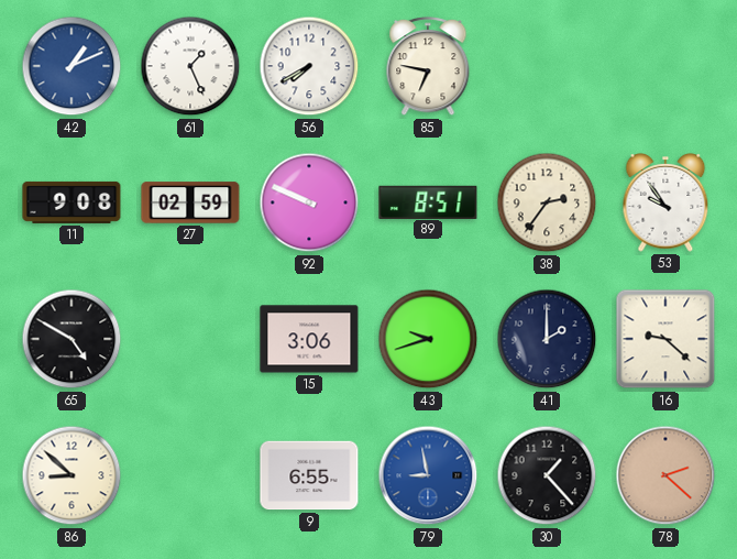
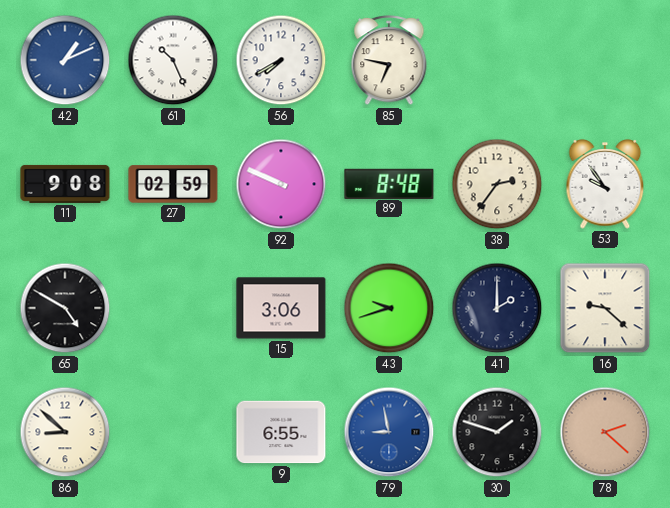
61: 1:26 -> 10:26 (173, 60)
89: 8:51 -> 8:48 (389, 183)
30: 1:23 -> 1:48 (497, 432)
